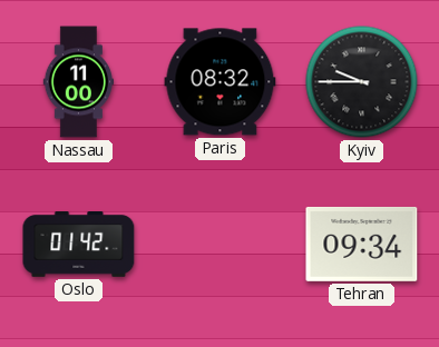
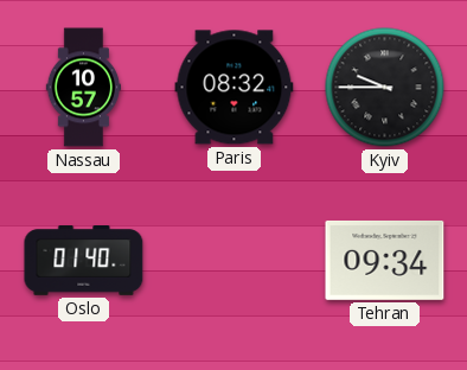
Nassau: 11:00 -> 10:57 (83, 88)
Oslo: 01:42 -> 01:40 (84, 261)
